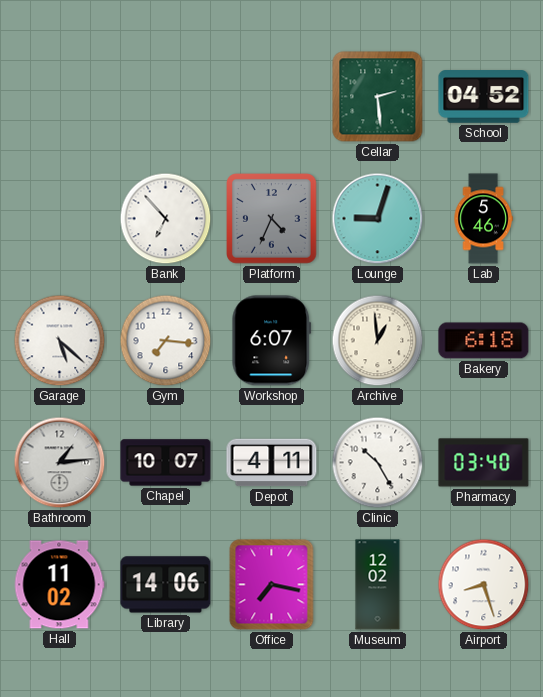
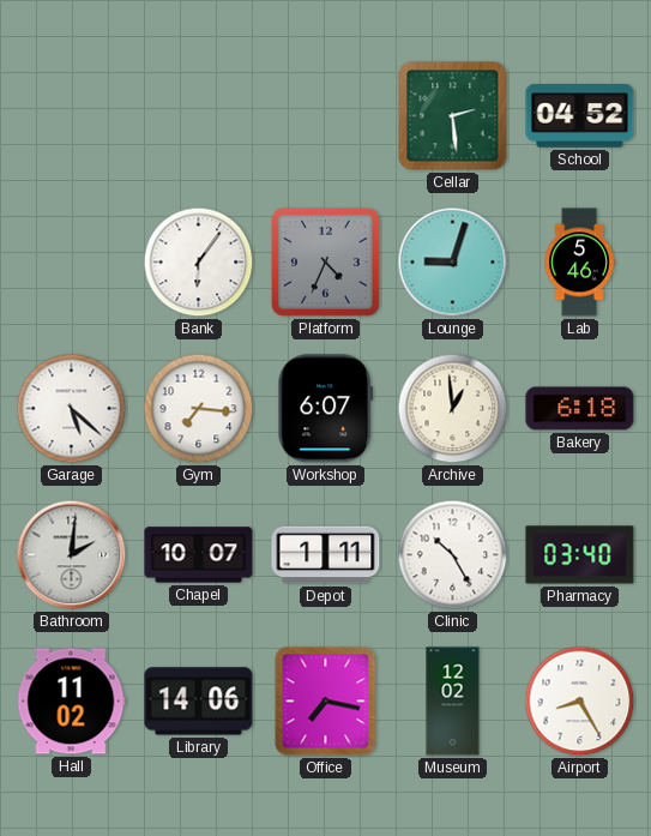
Bank: 6:53 -> 6:06 (199, 263)
Bathroom: 1:14 -> 2:01 (72, 555)
Depot: 4:11 -> 1:11 (326, 555)
Airport: 8:27 -> 8:25 (580, 702)
